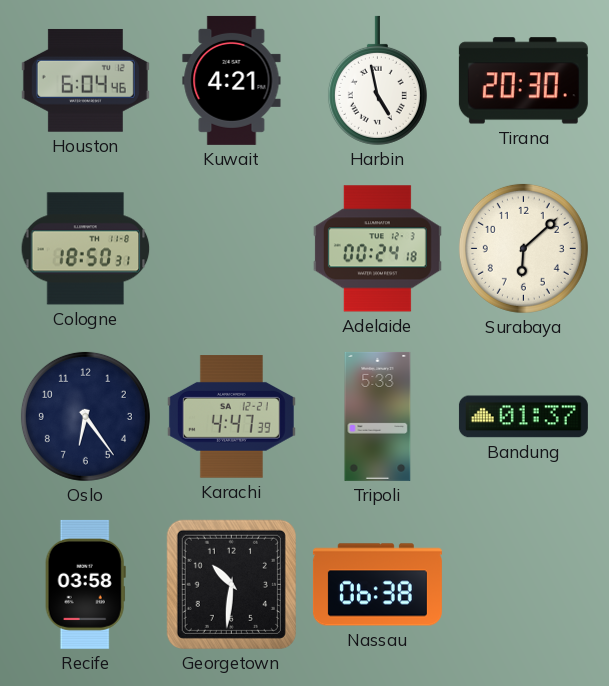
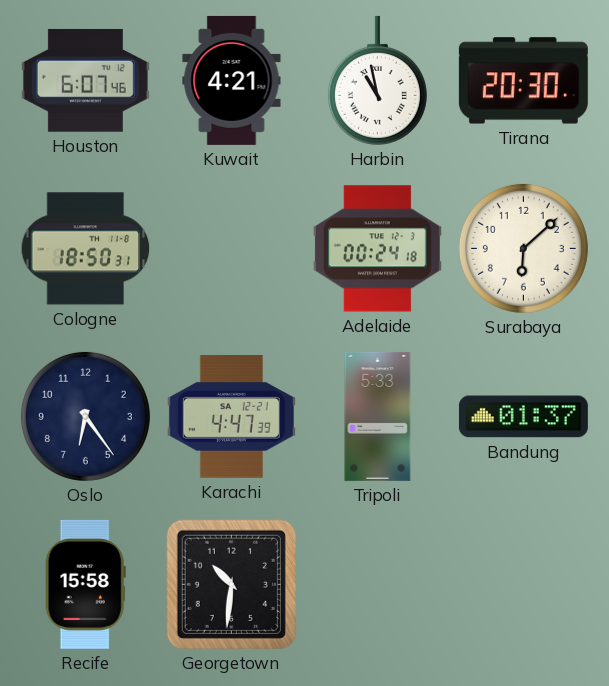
Houston: 6:04 -> 6:07 (85, 80)
Harbin: 4:58 -> 10:58 (377, 80)
Recife: 03:58 -> 15:58 (85, 584)
Nassau: 06:38 -> none (377, 585)
